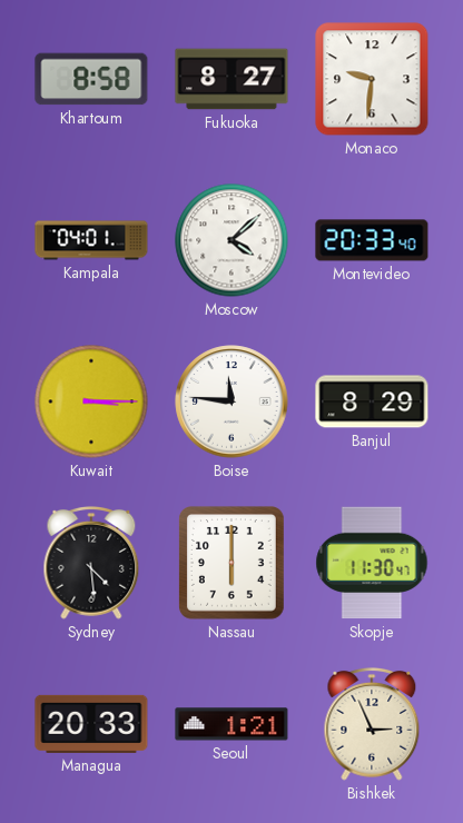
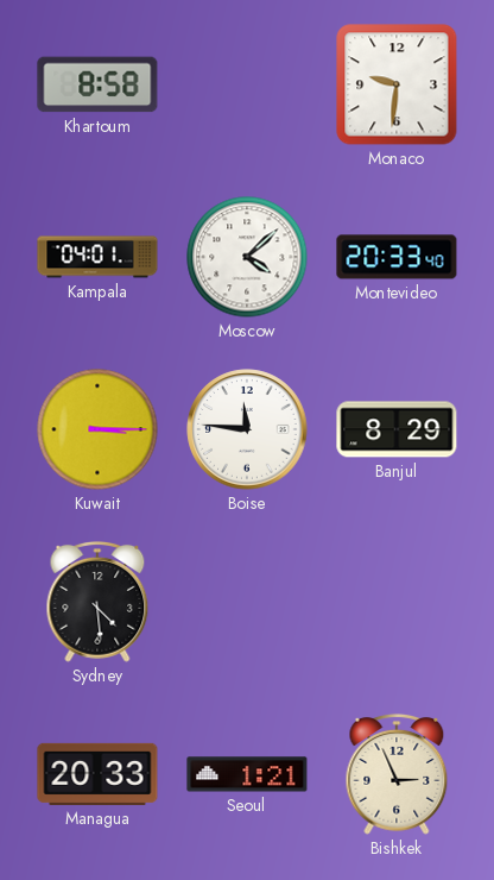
Fukuoka: 8:27 -> none (231, 79)
Nassau: 6:00 -> none (231, 563)
Skopje: 11:30 -> none (372, 563)
